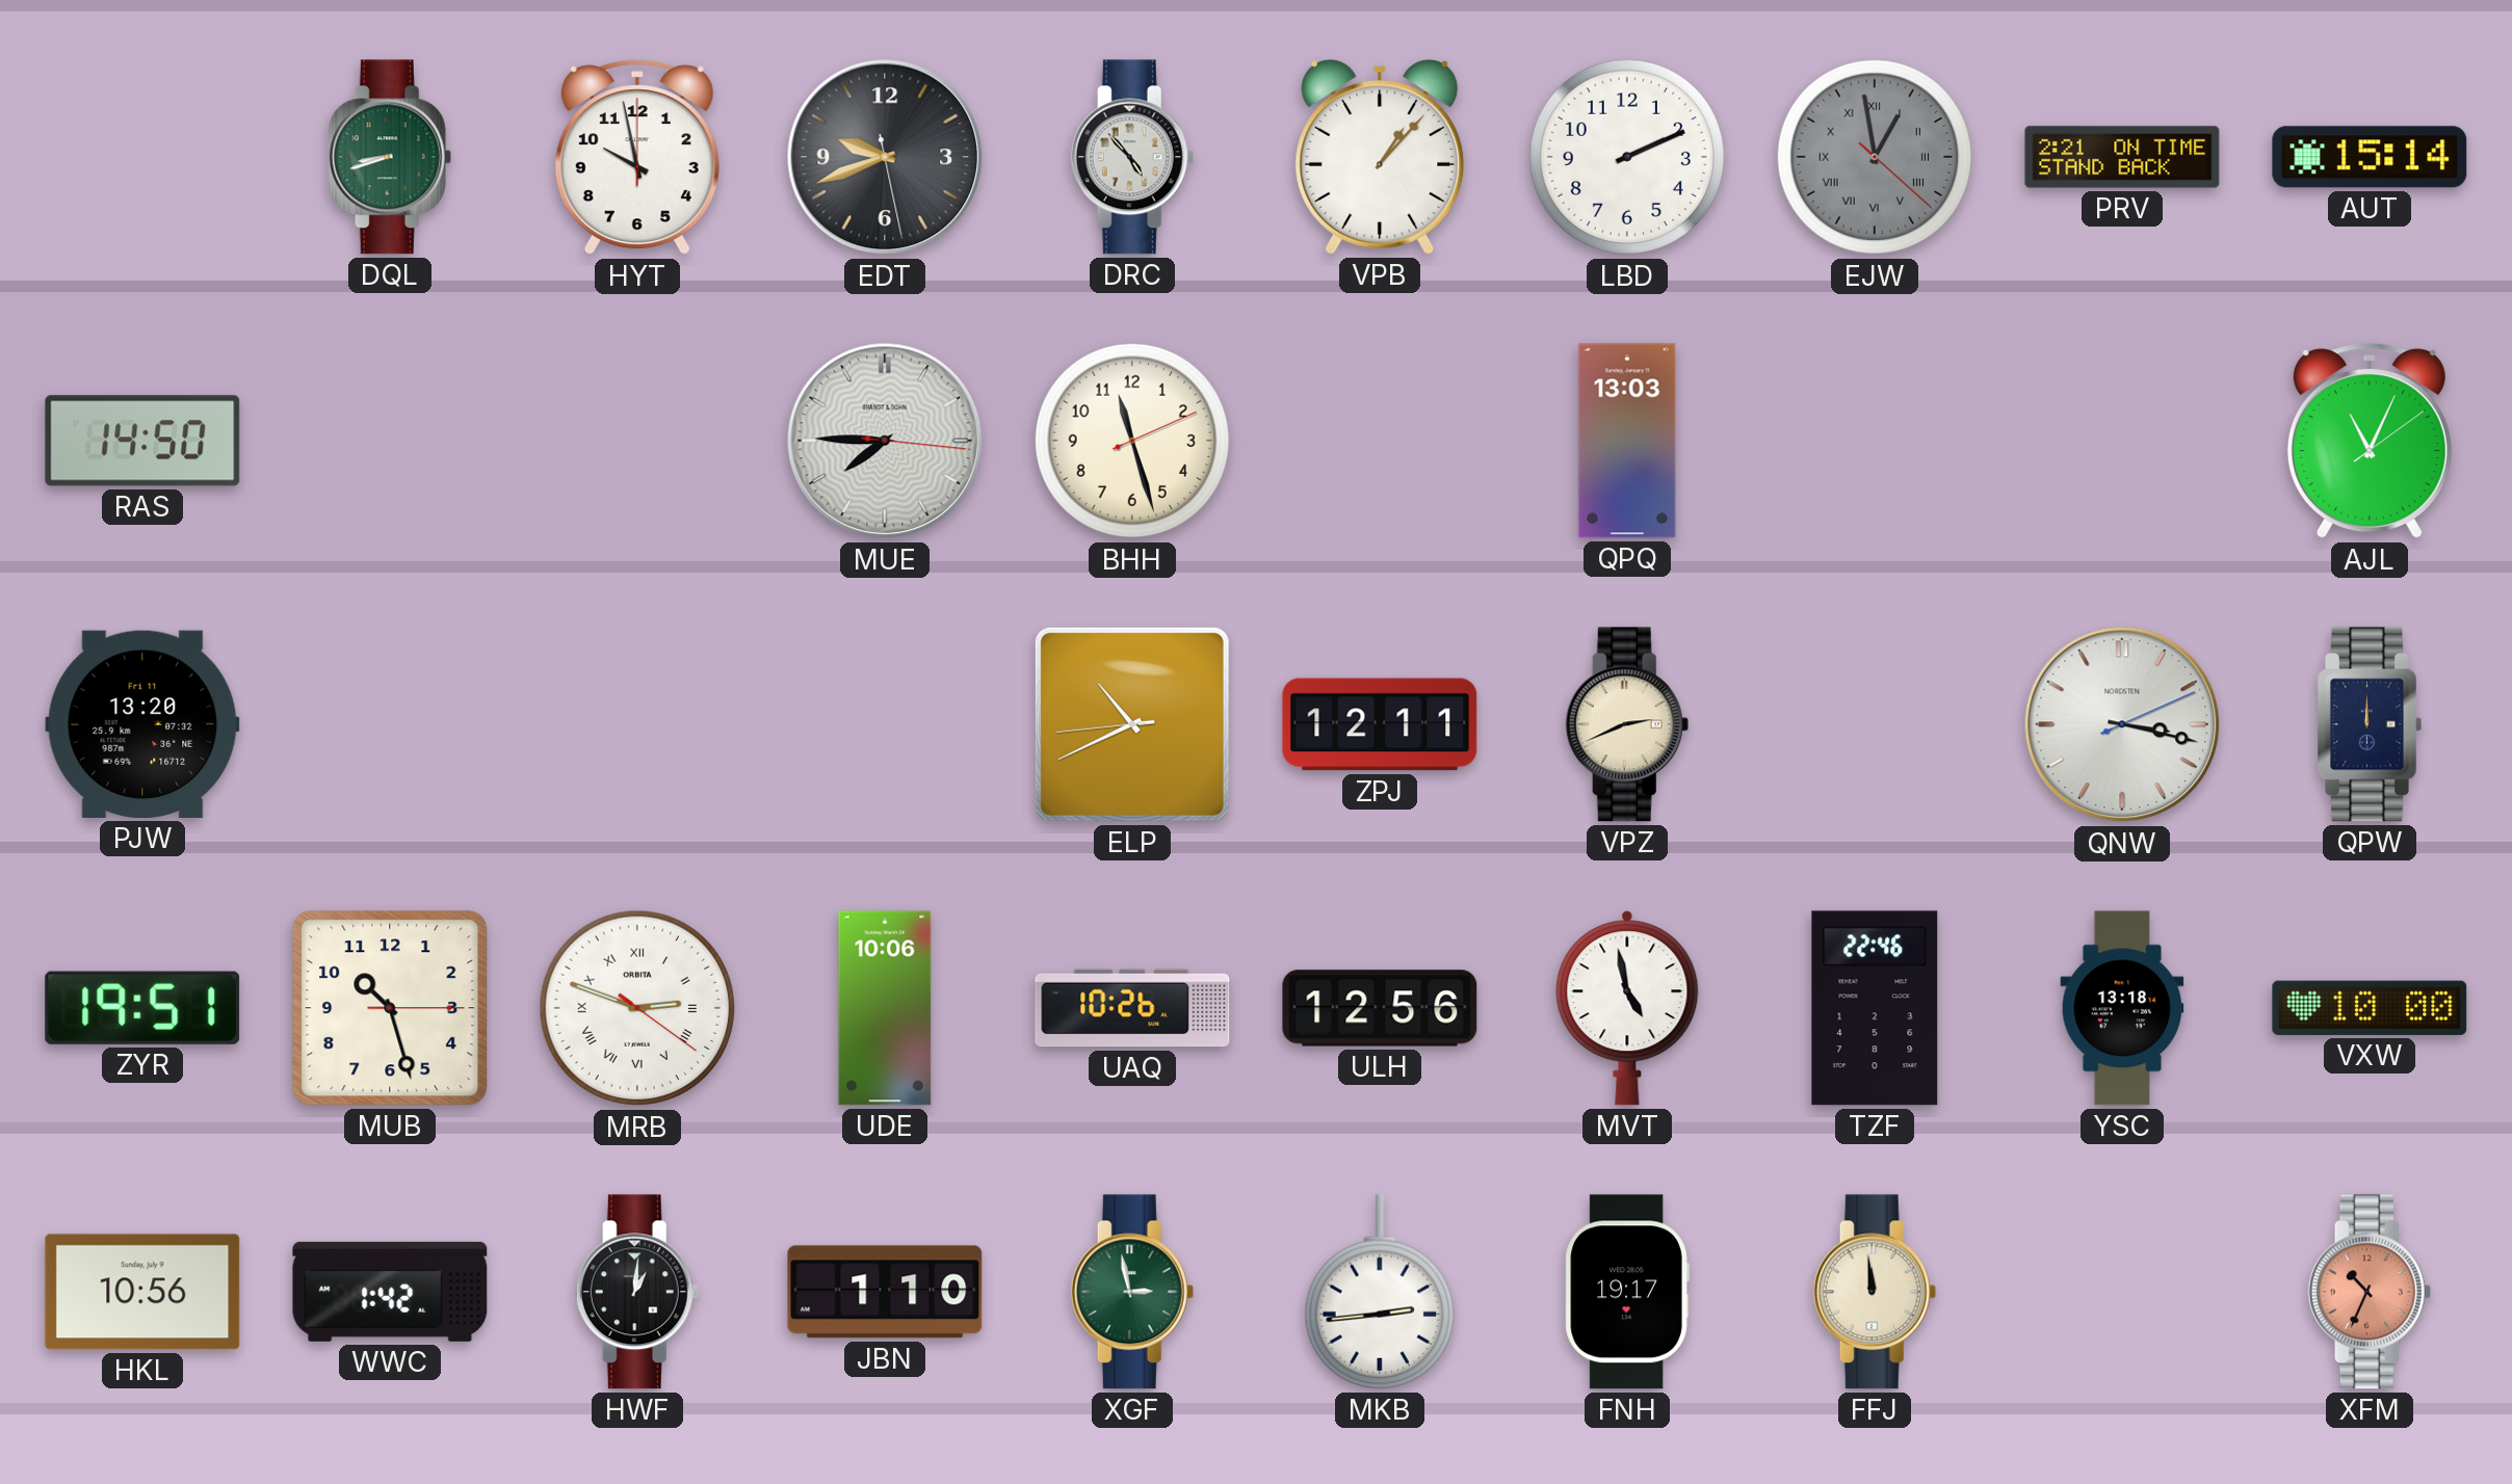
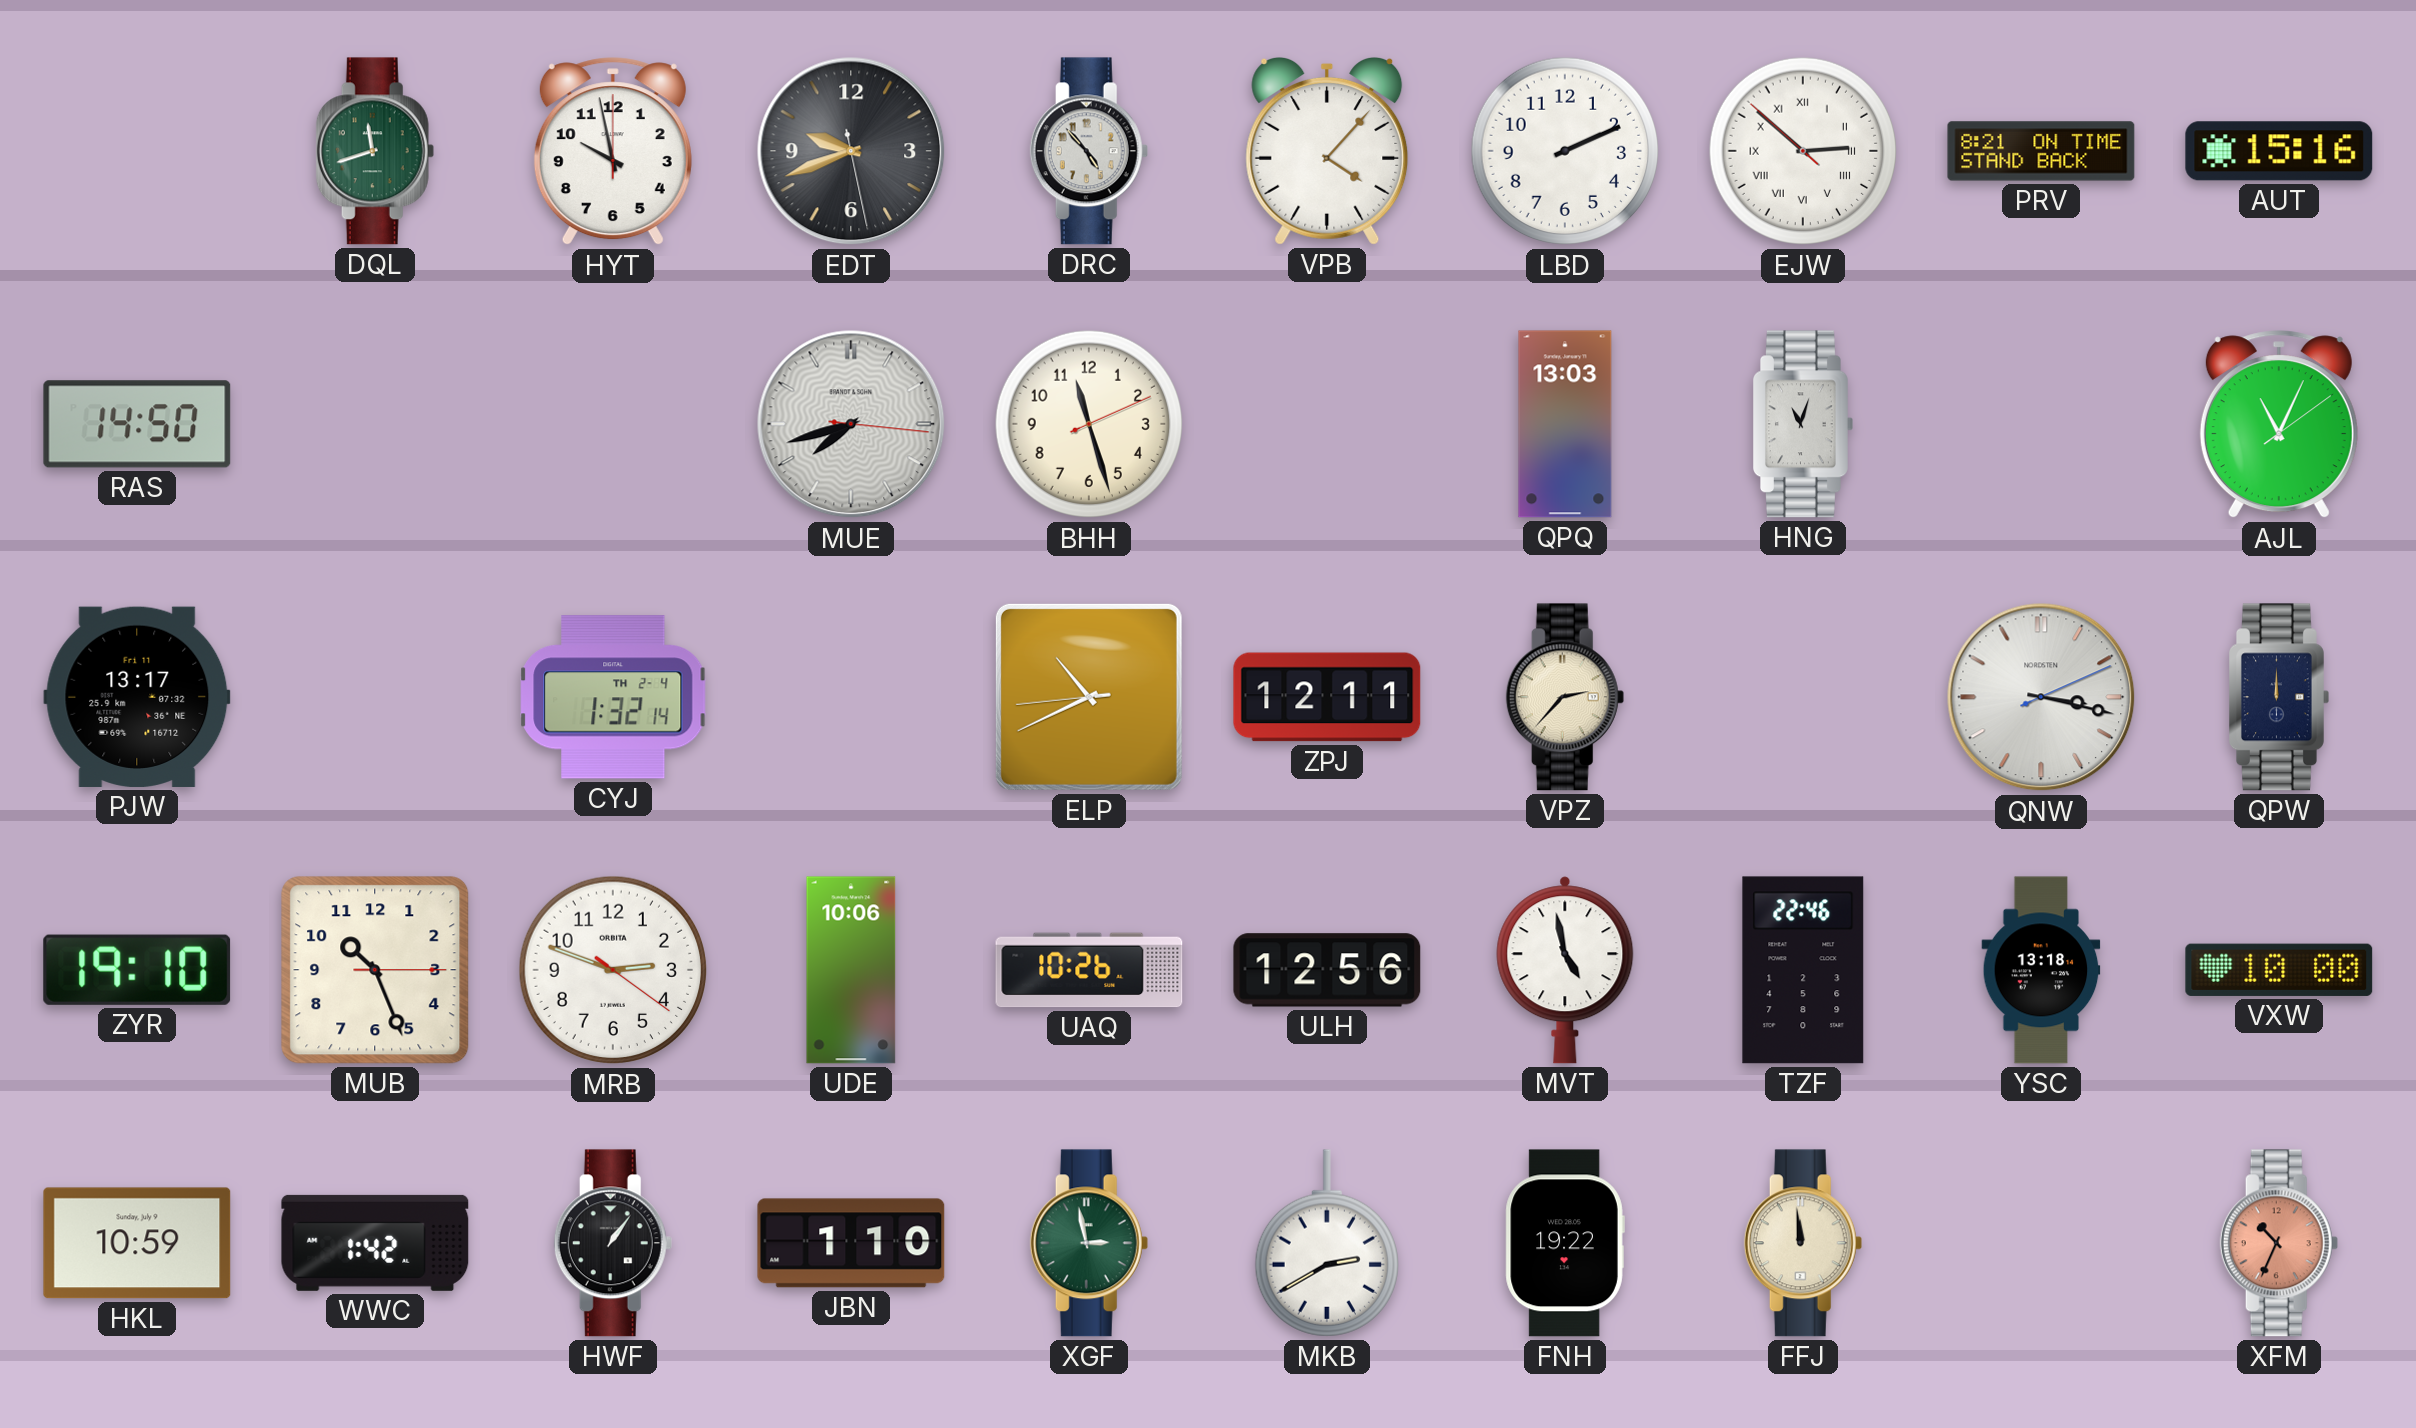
DQL: 8:42 -> 11:42 (375, 151)
VPB: 1:07 -> 4:07 (1327, 152)
EJW: 12:58 -> 2:51 (1803, 151)
EJW dial: grey -> white (1803, 151)
PRV: 2:21 -> 8:21 (2041, 151)
AUT: 15:14 -> 15:16 (2279, 151)
MUE: 7:45 -> 7:42 (851, 424)
HNG: none -> 11:03 (1804, 424)
PJW: 13:20 -> 13:17 (137, 697)
CYJ: none -> 1:32 (613, 697)
VPZ: 2:41 -> 2:37 (1565, 697)
ZYR: 19:51 -> 19:10 (137, 970)
MUB: 10:27 -> 10:26 (375, 970)
MRB numerals: Roman -> Arabic (613, 970)
HKL: 10:56 -> 10:59 (137, 1243)
HWF: 1:01 -> 1:06 (613, 1243)
MKB: 2:44 -> 2:40 (1327, 1243)
FNH: 19:17 -> 19:22 (1565, 1243)
